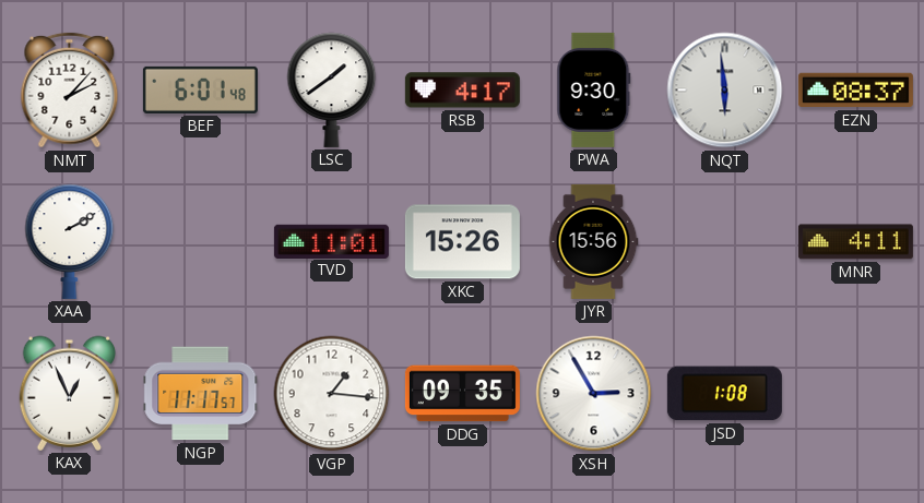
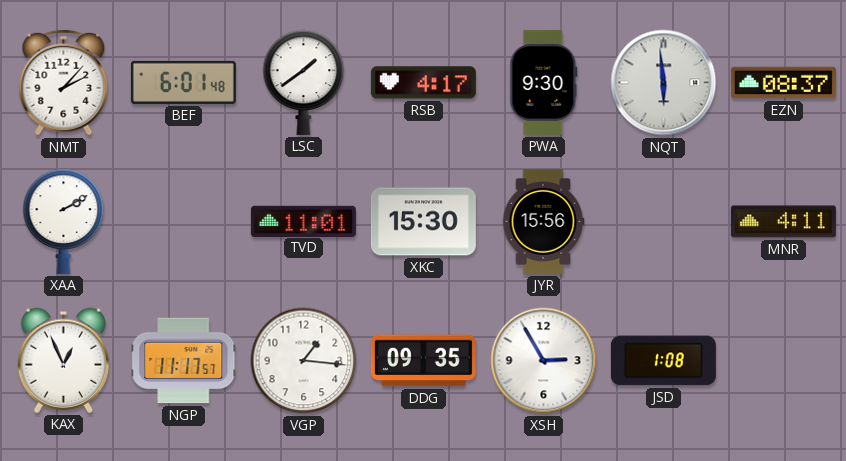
XKC: 15:26 -> 15:30 (423, 222)
